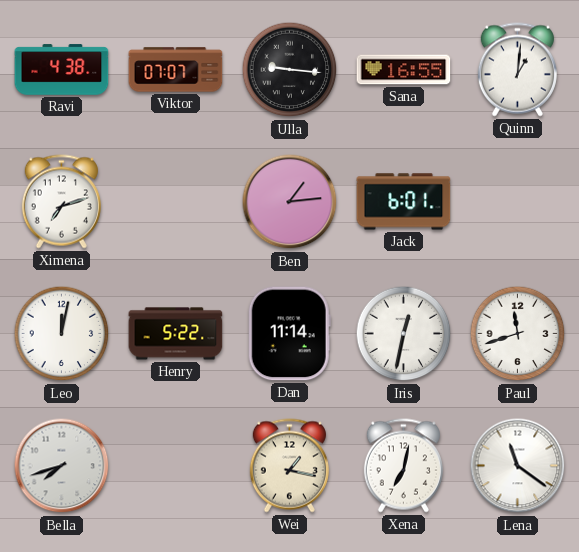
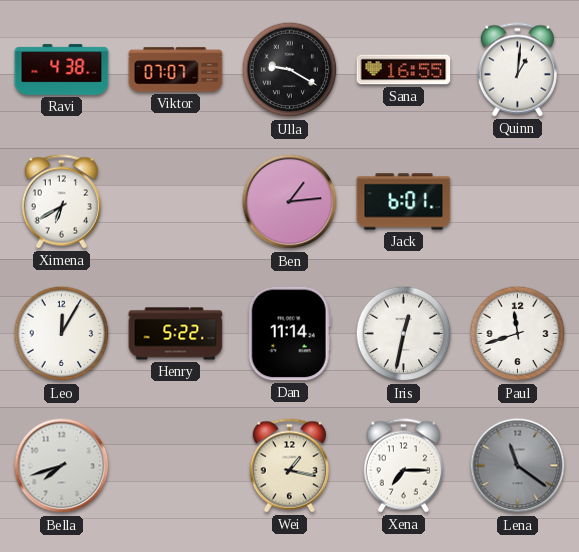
Ulla: 9:16 -> 9:20 (290, 70)
Ximena: 7:12 -> 6:40 (61, 202)
Leo: 12:02 -> 12:05 (62, 334)
Xena: 7:02 -> 7:15 (403, 466)
Lena dial: white -> grey (518, 466)
